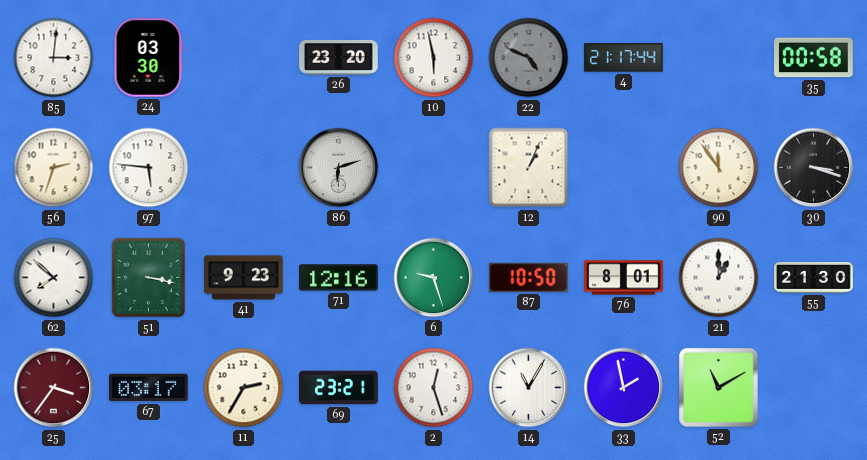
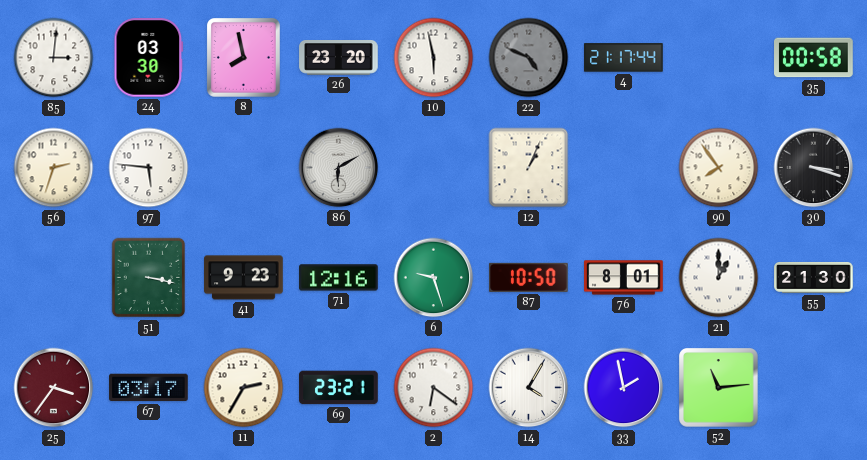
8: none -> 7:58 (243, 58)
86: 6:12 -> 6:10 (339, 168)
90: 11:54 -> 7:54 (719, 168)
62: 7:52 -> none (54, 278)
2: 12:27 -> 6:21 (434, 388)
14: 11:05 -> 4:05 (529, 388)
52: 11:10 -> 11:14 (719, 388)
